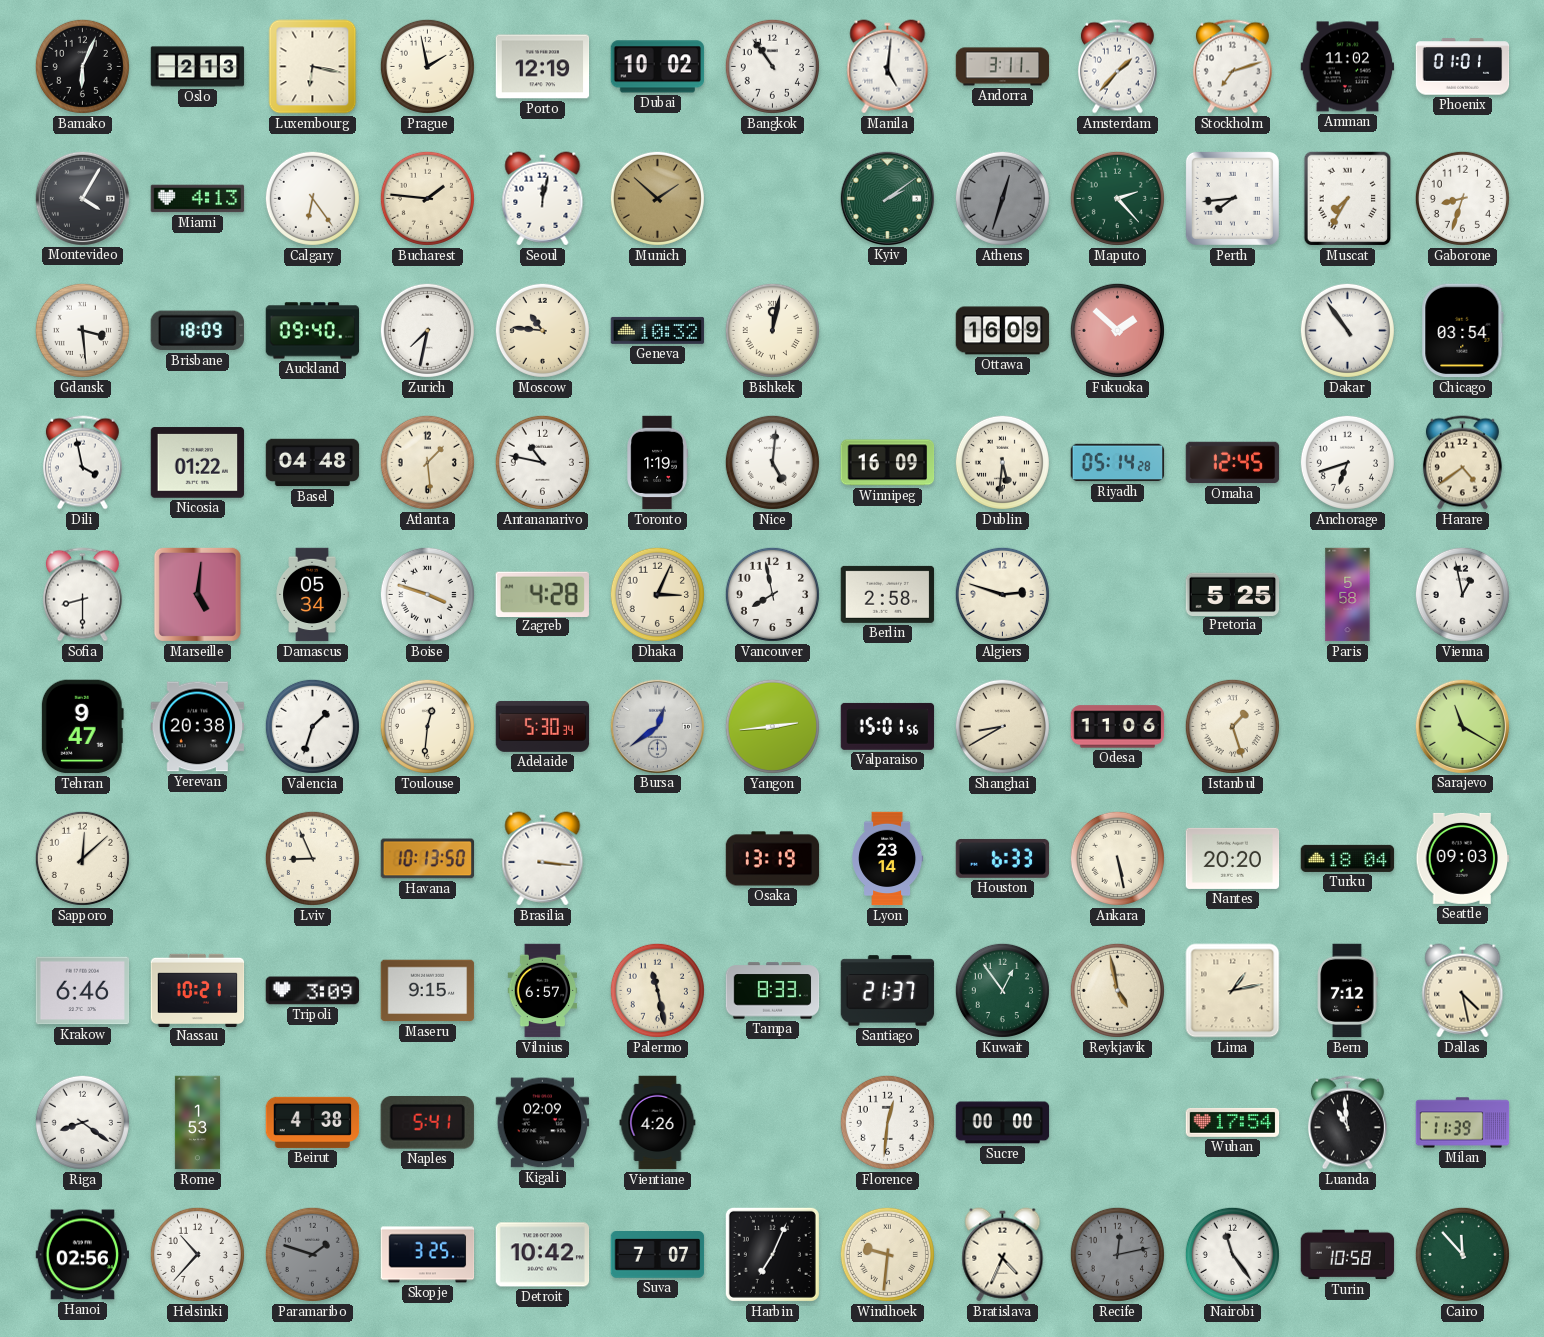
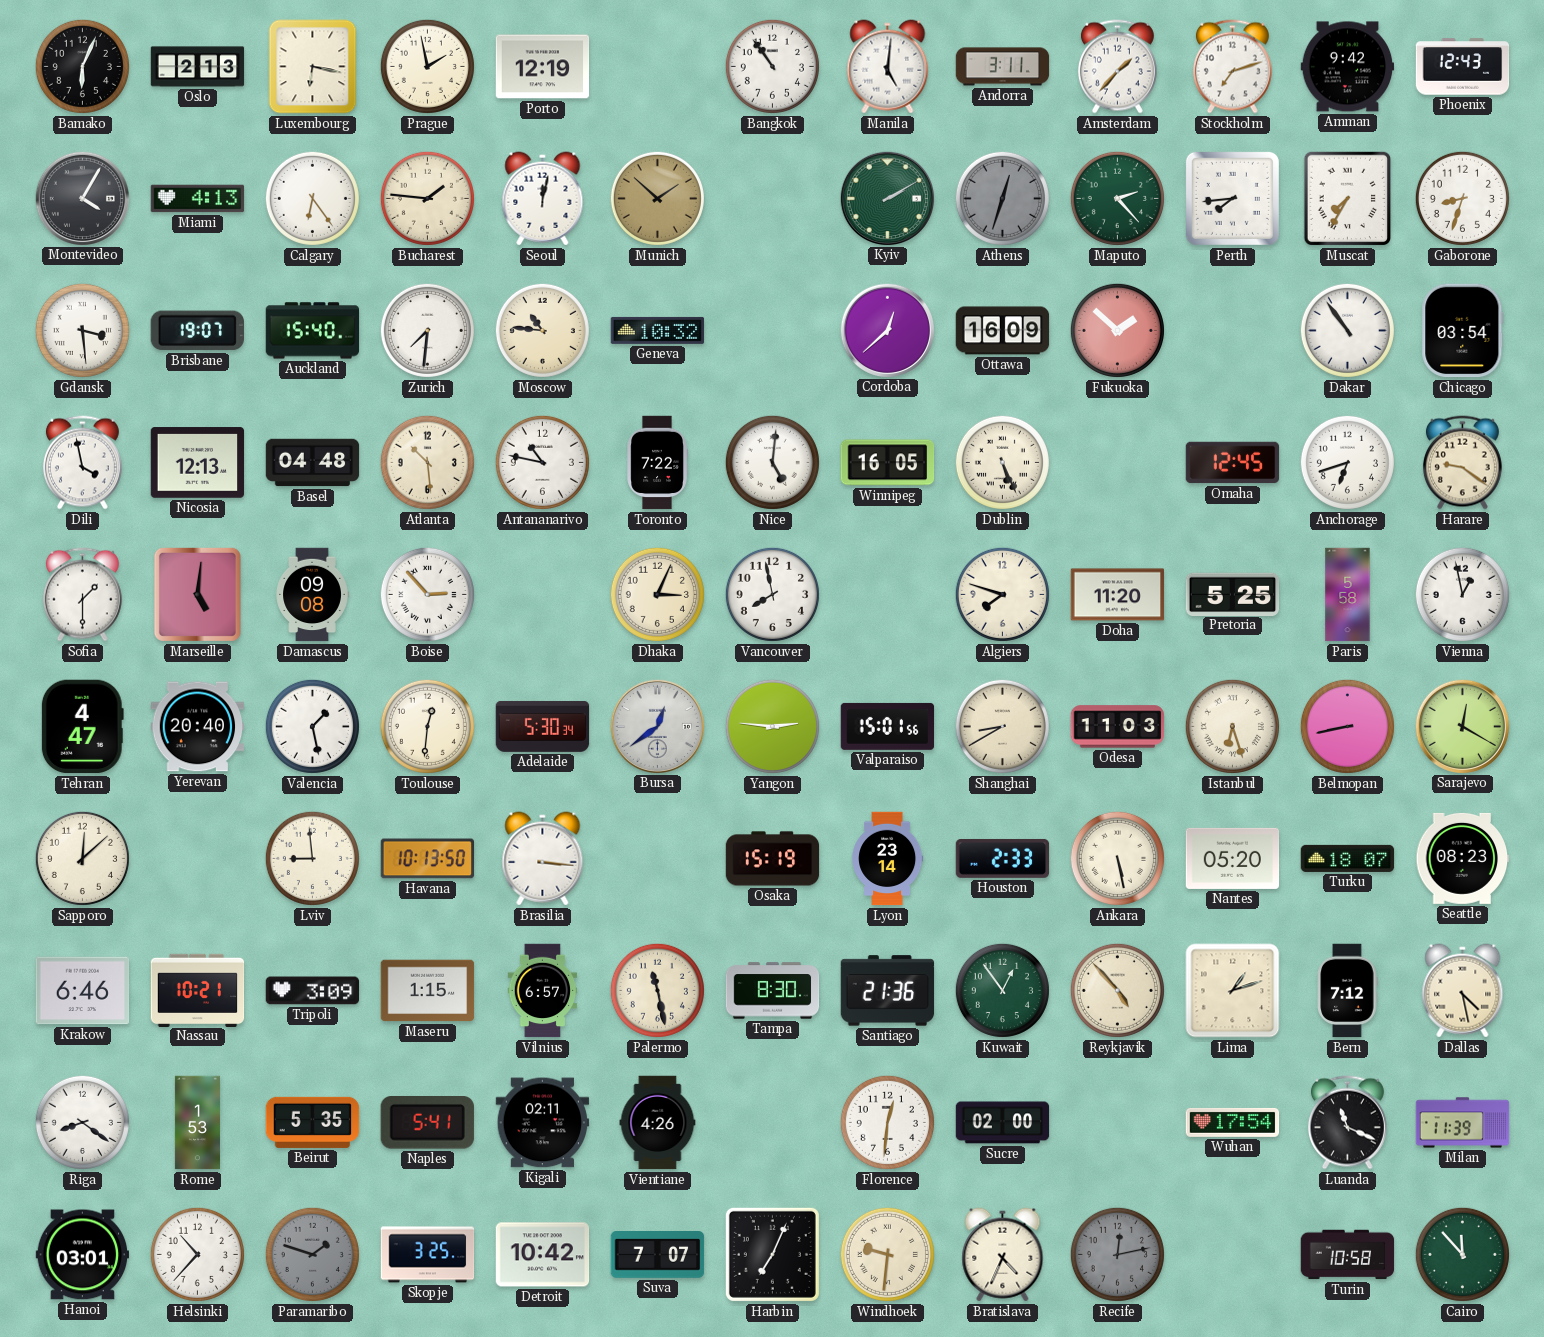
Dubai: 10:02 -> none (658, 67)
Amman: 11:02 -> 9:42 (1348, 67)
Phoenix: 01:01 -> 12:43 (1463, 67)
Kyiv: 2:09 -> 2:10 (887, 198)
Brisbane: 18:09 -> 19:07 (197, 331)
Auckland: 09:40 -> 15:40 (313, 331)
Zurich: 7:32 -> 7:31 (427, 330)
Bishkek: 12:02 -> none (772, 330)
Cordoba: none -> 12:38 (887, 330)
Nicosia: 01:22 -> 12:13 (198, 463)
Atlanta: 1:29 -> 10:29 (427, 462)
Toronto: 1:19 -> 7:22 (657, 463)
Winnipeg: 16:09 -> 16:05 (888, 463)
Dublin: 5:31 -> 5:26 (1002, 462)
Riyadh: 05:14 -> none (1118, 463)
Harare: 4:39 -> 9:21 (1462, 463)
Sofia: 8:30 -> 1:30 (82, 595)
Damascus: 05:34 -> 09:08 (312, 595)
Boise: 3:48 -> 2:53 (427, 594)
Zagreb: 4:28 -> none (542, 594)
Berlin: 2:58 -> none (888, 594)
Algiers: 2:48 -> 7:48 (1002, 594)
Doha: none -> 11:20 (1118, 595)
Tehran: 9:47 -> 4:47 (82, 727)
Yerevan: 20:38 -> 20:40 (198, 727)
Valencia: 1:33 -> 1:28 (312, 726)
Yangon: 2:44 -> 2:46 (772, 726)
Odesa: 11:06 -> 11:03 (1118, 727)
Istanbul: 1:27 -> 6:27 (1232, 726)
Belmopan: none -> 8:43 (1347, 726)
Sarajevo: 11:20 -> 12:20 (1462, 726)
Lviv: 8:56 -> 8:59 (312, 858)
Osaka: 13:19 -> 15:19 (773, 859)
Houston: 6:33 -> 2:33 (1003, 858)
Nantes: 20:20 -> 05:20 (1233, 858)
Turku: 18:04 -> 18:07 (1348, 858)
Seattle: 09:03 -> 08:23 (1463, 858)
Maseru: 9:15 -> 1:15 (428, 991)
Tampa: 8:33 -> 8:30 (773, 991)
Santiago: 21:37 -> 21:36 (888, 991)
Reykjavik: 4:58 -> 4:53 (1117, 990)
Lima: 1:13 -> 1:12 (1233, 991)
Beirut: 4:38 -> 5:35 (313, 1122)
Kigali: 02:09 -> 02:11 (543, 1123)
Sucre: 00:00 -> 02:00 (1003, 1123)
Luanda: 10:59 -> 11:19 (1347, 1123)
Hanoi: 02:56 -> 03:01 (83, 1255)
Nairobi: 11:24 -> none (1232, 1254)
